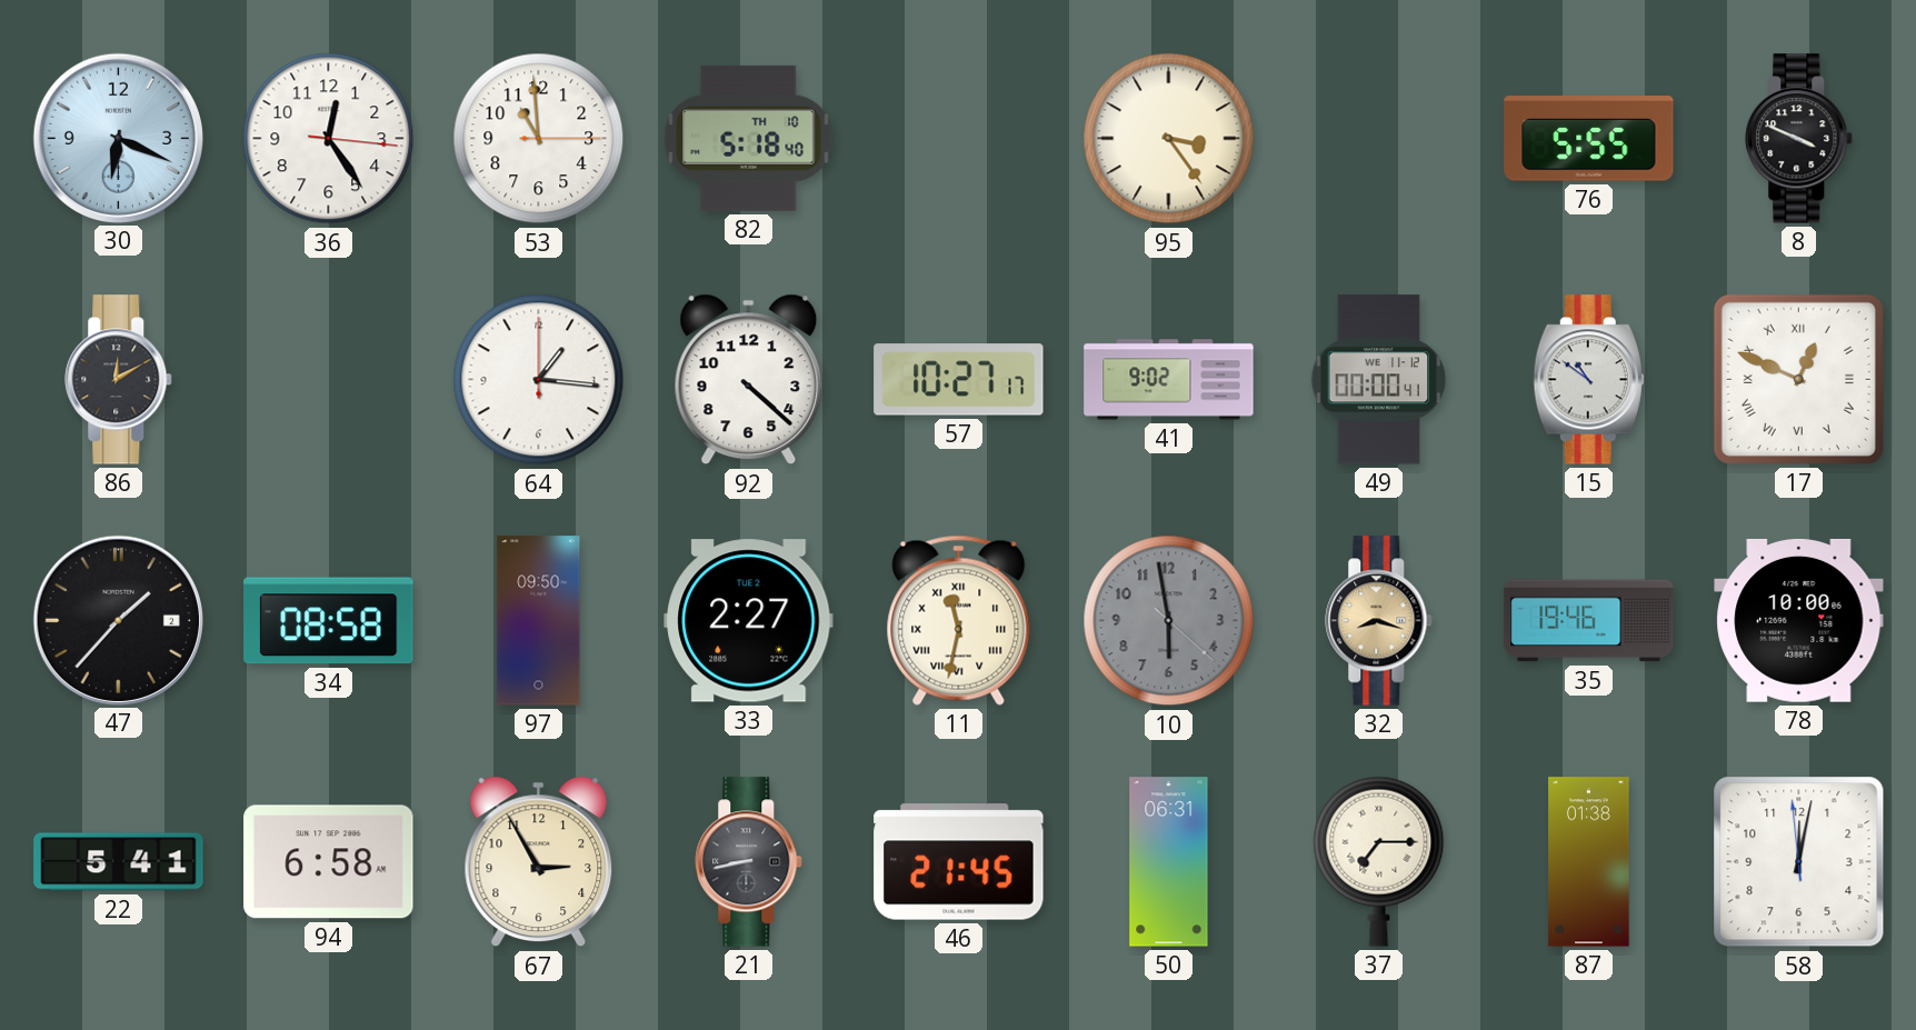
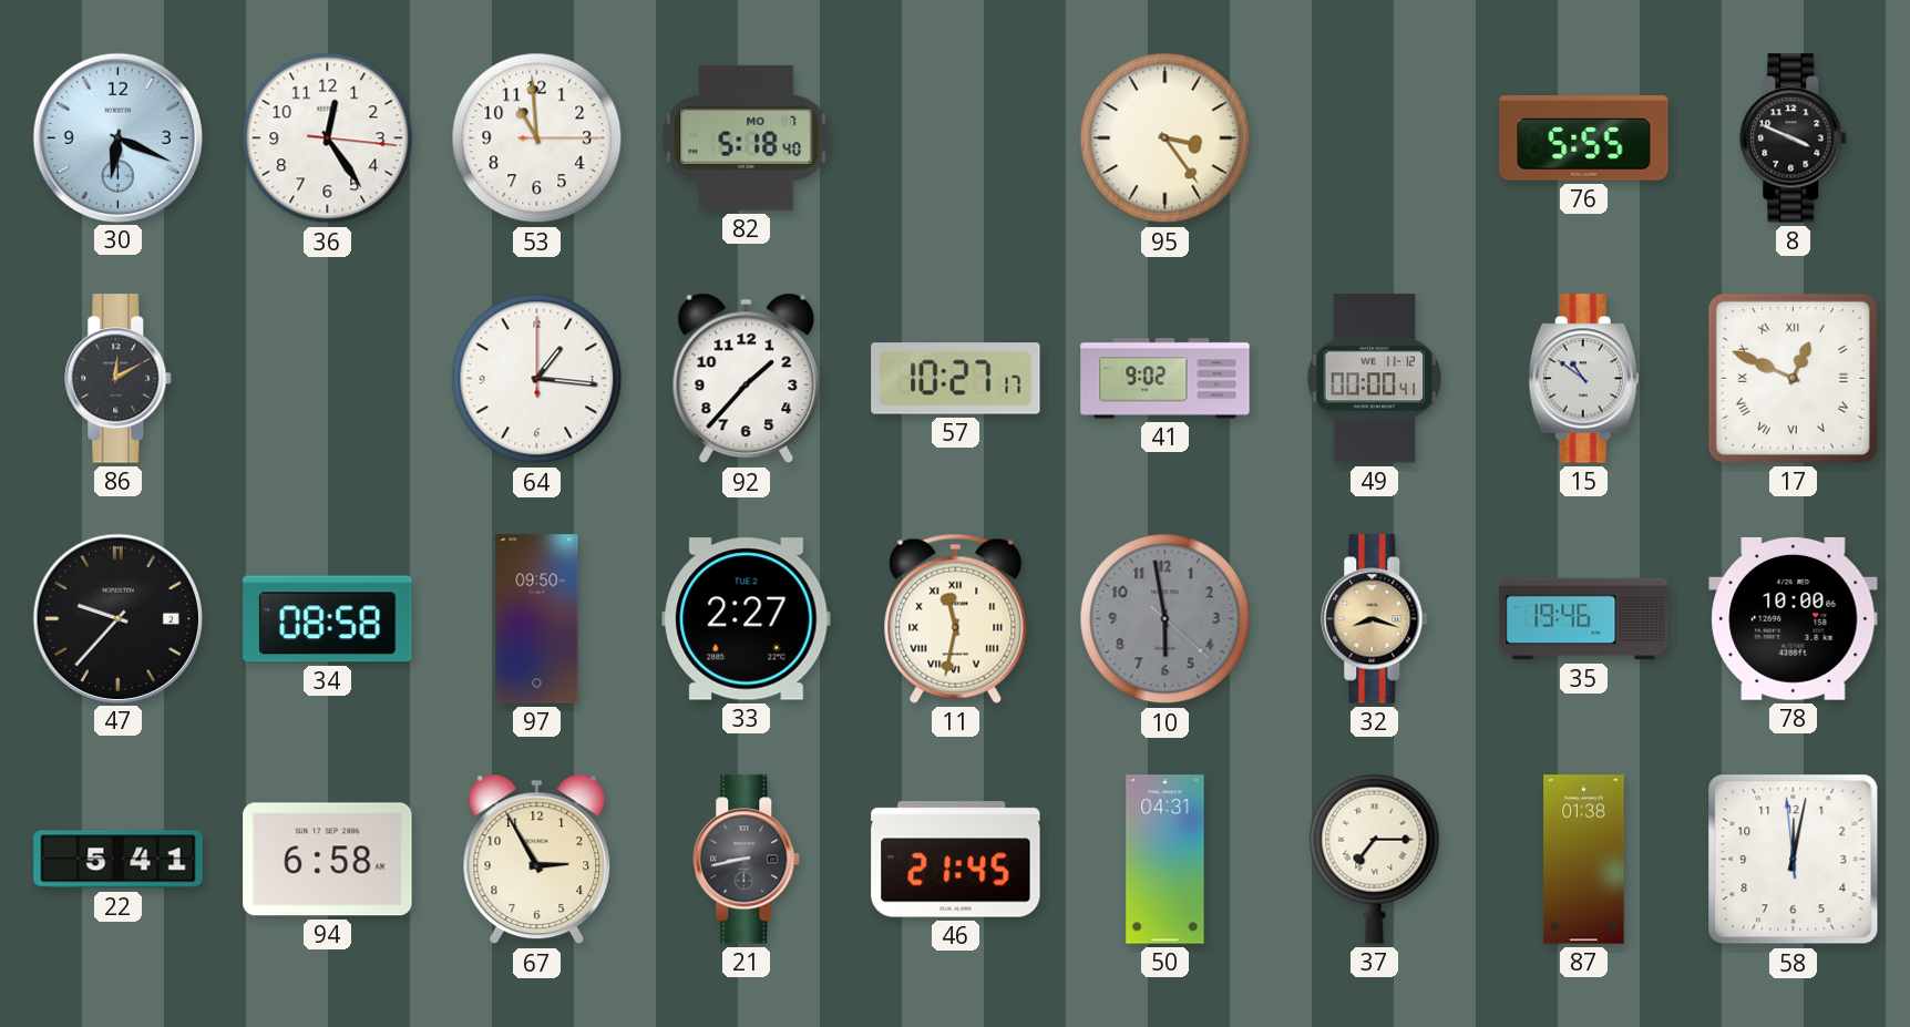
82 date: TH 10 -> MO 7 (747, 137)
92: 4:22 -> 1:37 (747, 379)
47: 1:37 -> 9:37 (117, 618)
50: 06:31 -> 04:31 (1165, 860)
